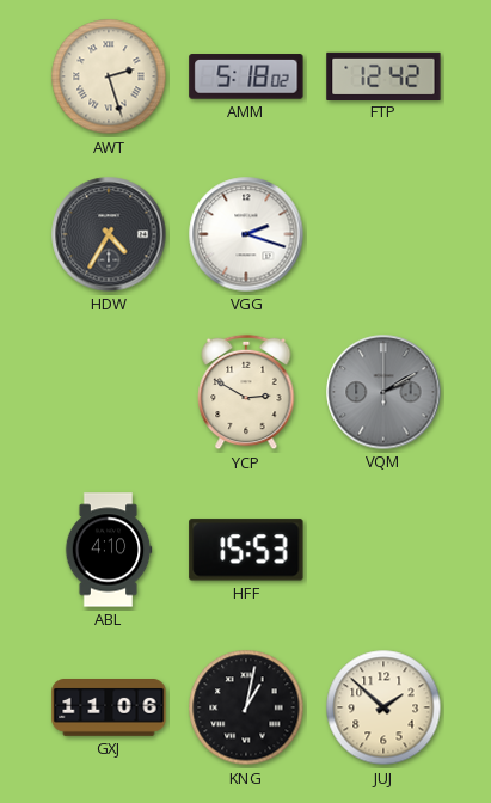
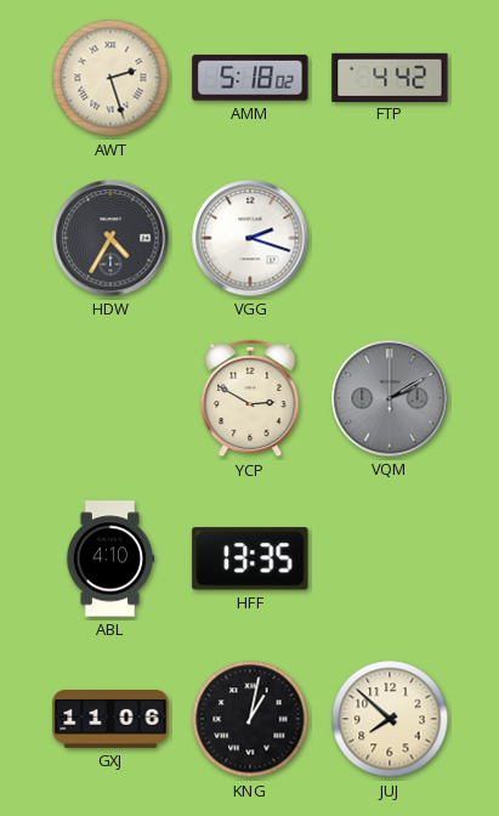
FTP: 12:42 -> 4:42 (390, 76)
HFF: 15:53 -> 13:35 (250, 559)
JUJ: 1:52 -> 7:52 (390, 719)
